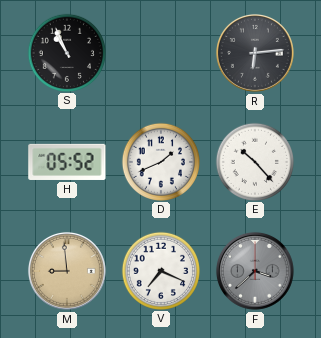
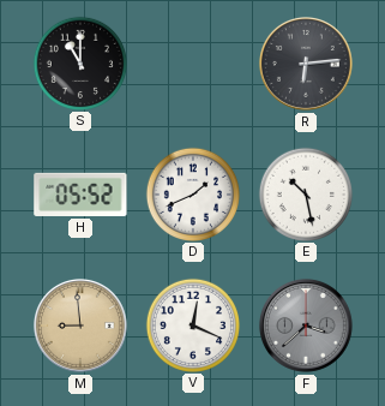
S: 10:56 -> 11:00 (79, 62)
E: 10:23 -> 10:28 (305, 193)
V: 7:19 -> 12:19 (192, 324)
